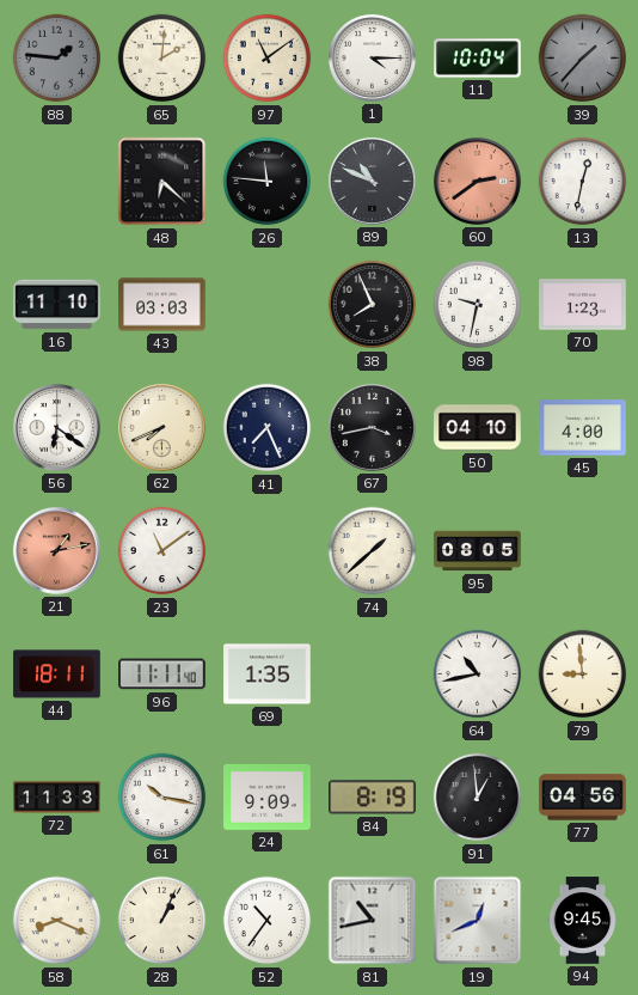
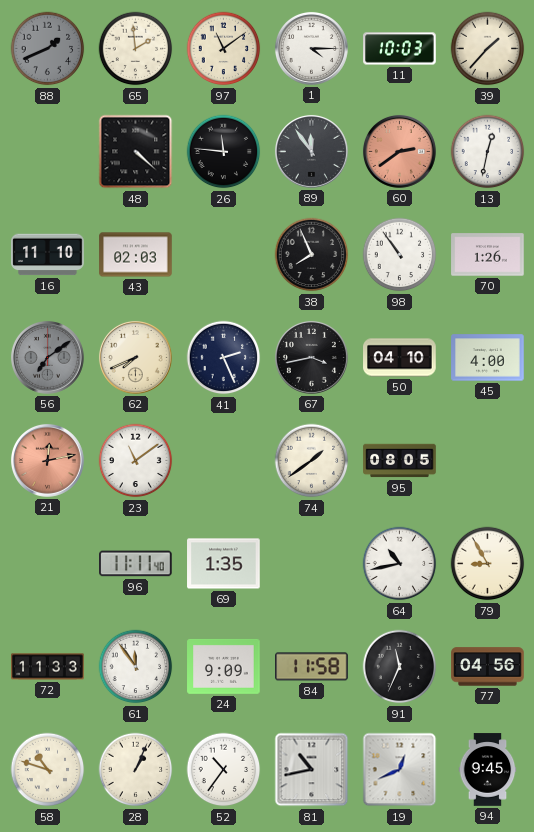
88: 1:46 -> 1:41 (48, 49)
65: 2:01 -> 1:59 (136, 49)
11: 10:04 -> 10:03 (400, 49)
39 dial: grey -> cream (488, 49)
48: 6:22 -> 4:22 (136, 152)
89: 10:49 -> 11:54 (311, 151)
43: 03:03 -> 02:03 (136, 255)
98: 9:32 -> 10:54 (400, 255)
70: 1:23 -> 1:26 (488, 255)
56: 6:21 -> 7:09 (47, 357)
56 dial: white -> grey (47, 357)
41: 7:26 -> 2:26 (224, 358)
21: 1:13 -> 12:13 (47, 460)
74: 1:38 -> 1:39 (312, 461)
44: 18:11 -> none (57, 674)
79: 8:59 -> 8:55 (488, 564)
61: 10:17 -> 11:54 (136, 667)
84: 8:19 -> 11:58 (312, 667)
91: 12:59 -> 11:34 (400, 667)
58: 8:19 -> 10:48 (48, 770)
